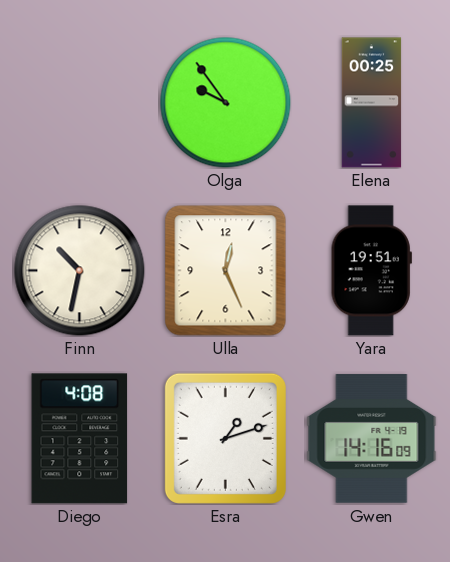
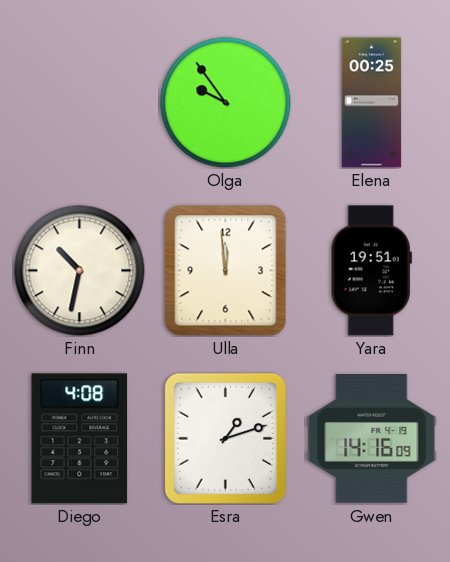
Ulla: 12:26 -> 11:59 (226, 271)
